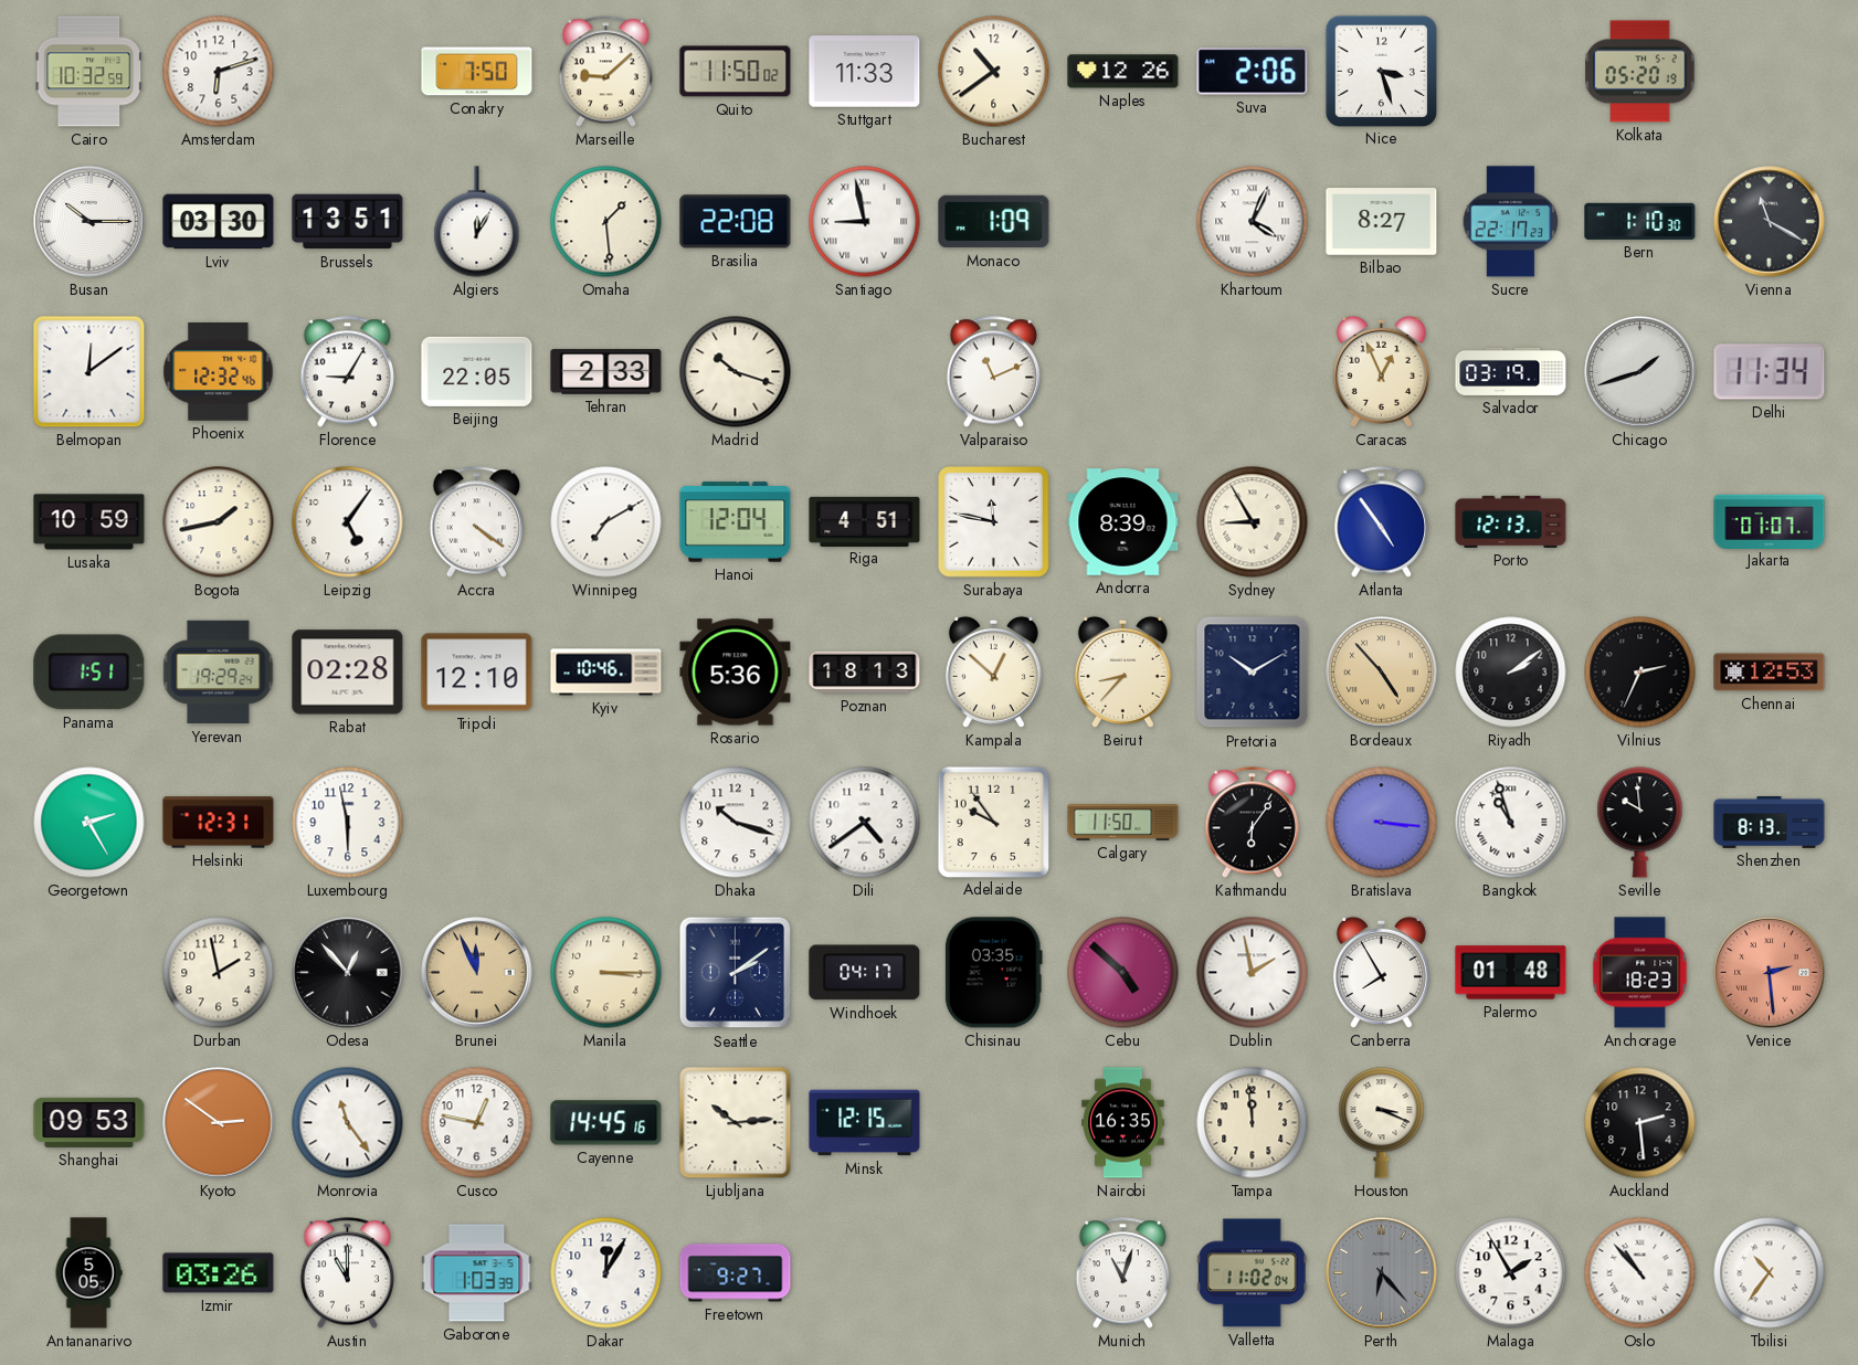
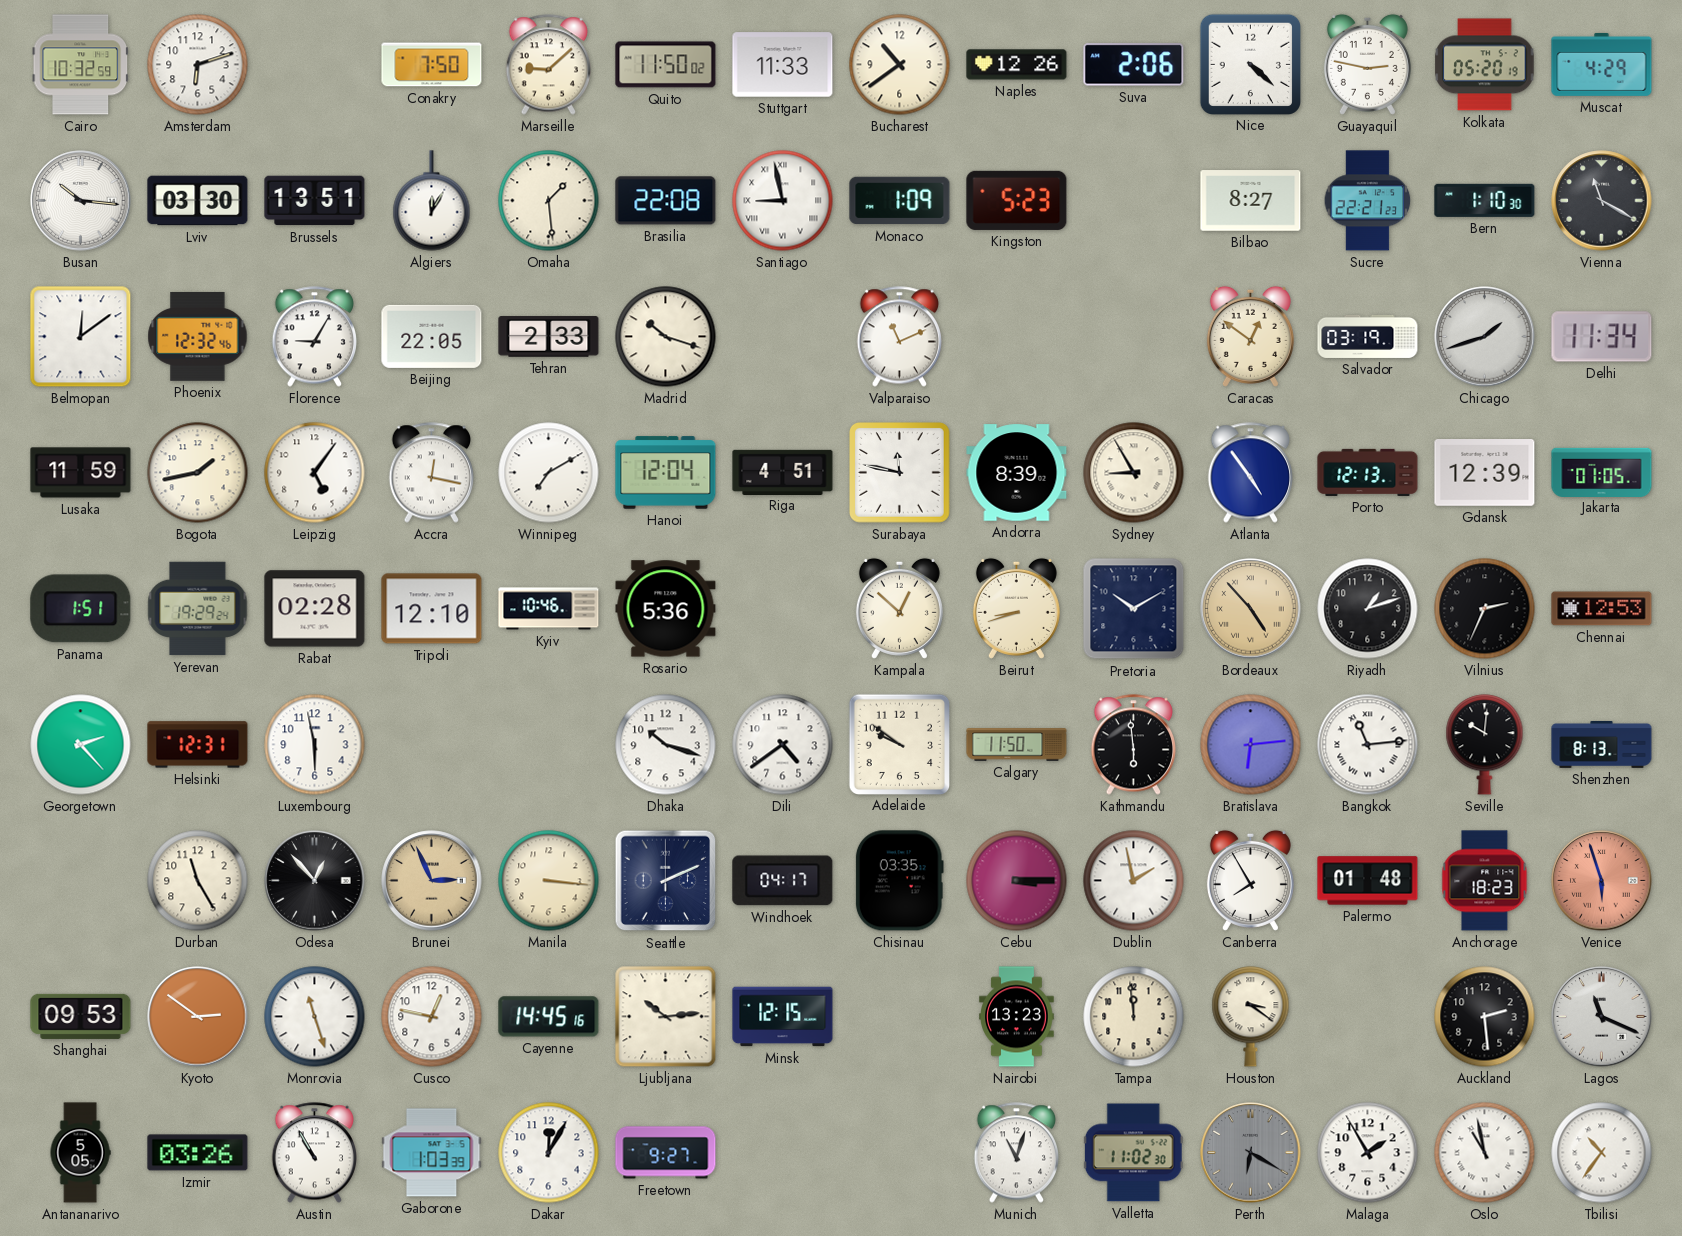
Nice: 3:27 -> 4:22 (1250, 64)
Guayaquil: none -> 2:47 (1367, 64)
Muscat: none -> 4:29 (1602, 64)
Busan: 10:15 -> 10:16 (81, 201)
Kingston: none -> 5:23 (1017, 200)
Khartoum: 4:04 -> none (1253, 222)
Sucre: 22:17 -> 22:21 (1368, 201)
Caracas: 12:56 -> 12:51 (1250, 336)
Lusaka: 10:59 -> 11:59 (81, 473)
Accra: 4:21 -> 12:17 (431, 473)
Gdansk: none -> 12:39 (1485, 473)
Jakarta: 01:07 -> 01:05 (1602, 472)
Poznan: 18:13 -> none (865, 673)
Beirut: 8:37 -> 8:42 (1016, 608)
Riyadh: 2:09 -> 1:12 (1368, 609)
Georgetown: 2:25 -> 2:23 (81, 745)
Adelaide: 9:54 -> 9:51 (899, 744)
Kathmandu: 6:06 -> 5:59 (1133, 745)
Bratislava: 3:16 -> 6:14 (1251, 745)
Bangkok: 10:57 -> 11:14 (1368, 745)
Seville: 9:59 -> 10:01 (1485, 745)
Durban: 1:58 -> 11:25 (198, 881)
Brunei: 11:56 -> 2:56 (432, 881)
Manila: 3:15 -> 3:16 (549, 881)
Seattle: 2:09 -> 2:11 (666, 881)
Cebu: 4:52 -> 3:15 (1017, 881)
Venice: 2:29 -> 5:57 (1602, 881)
Monrovia: 11:24 -> 11:27 (315, 1017)
Nairobi: 16:35 -> 13:23 (1017, 1017)
Houston: 3:19 -> 3:21 (1251, 1017)
Lagos: none -> 11:19 (1602, 1017)
Austin: 11:00 -> 10:55 (314, 1153)
Valletta: 11:02:04 -> 11:02:30 (1133, 1153)
Perth: 6:23 -> 6:20 (1251, 1153)
Oslo: 10:53 -> 10:58 (1485, 1153)
